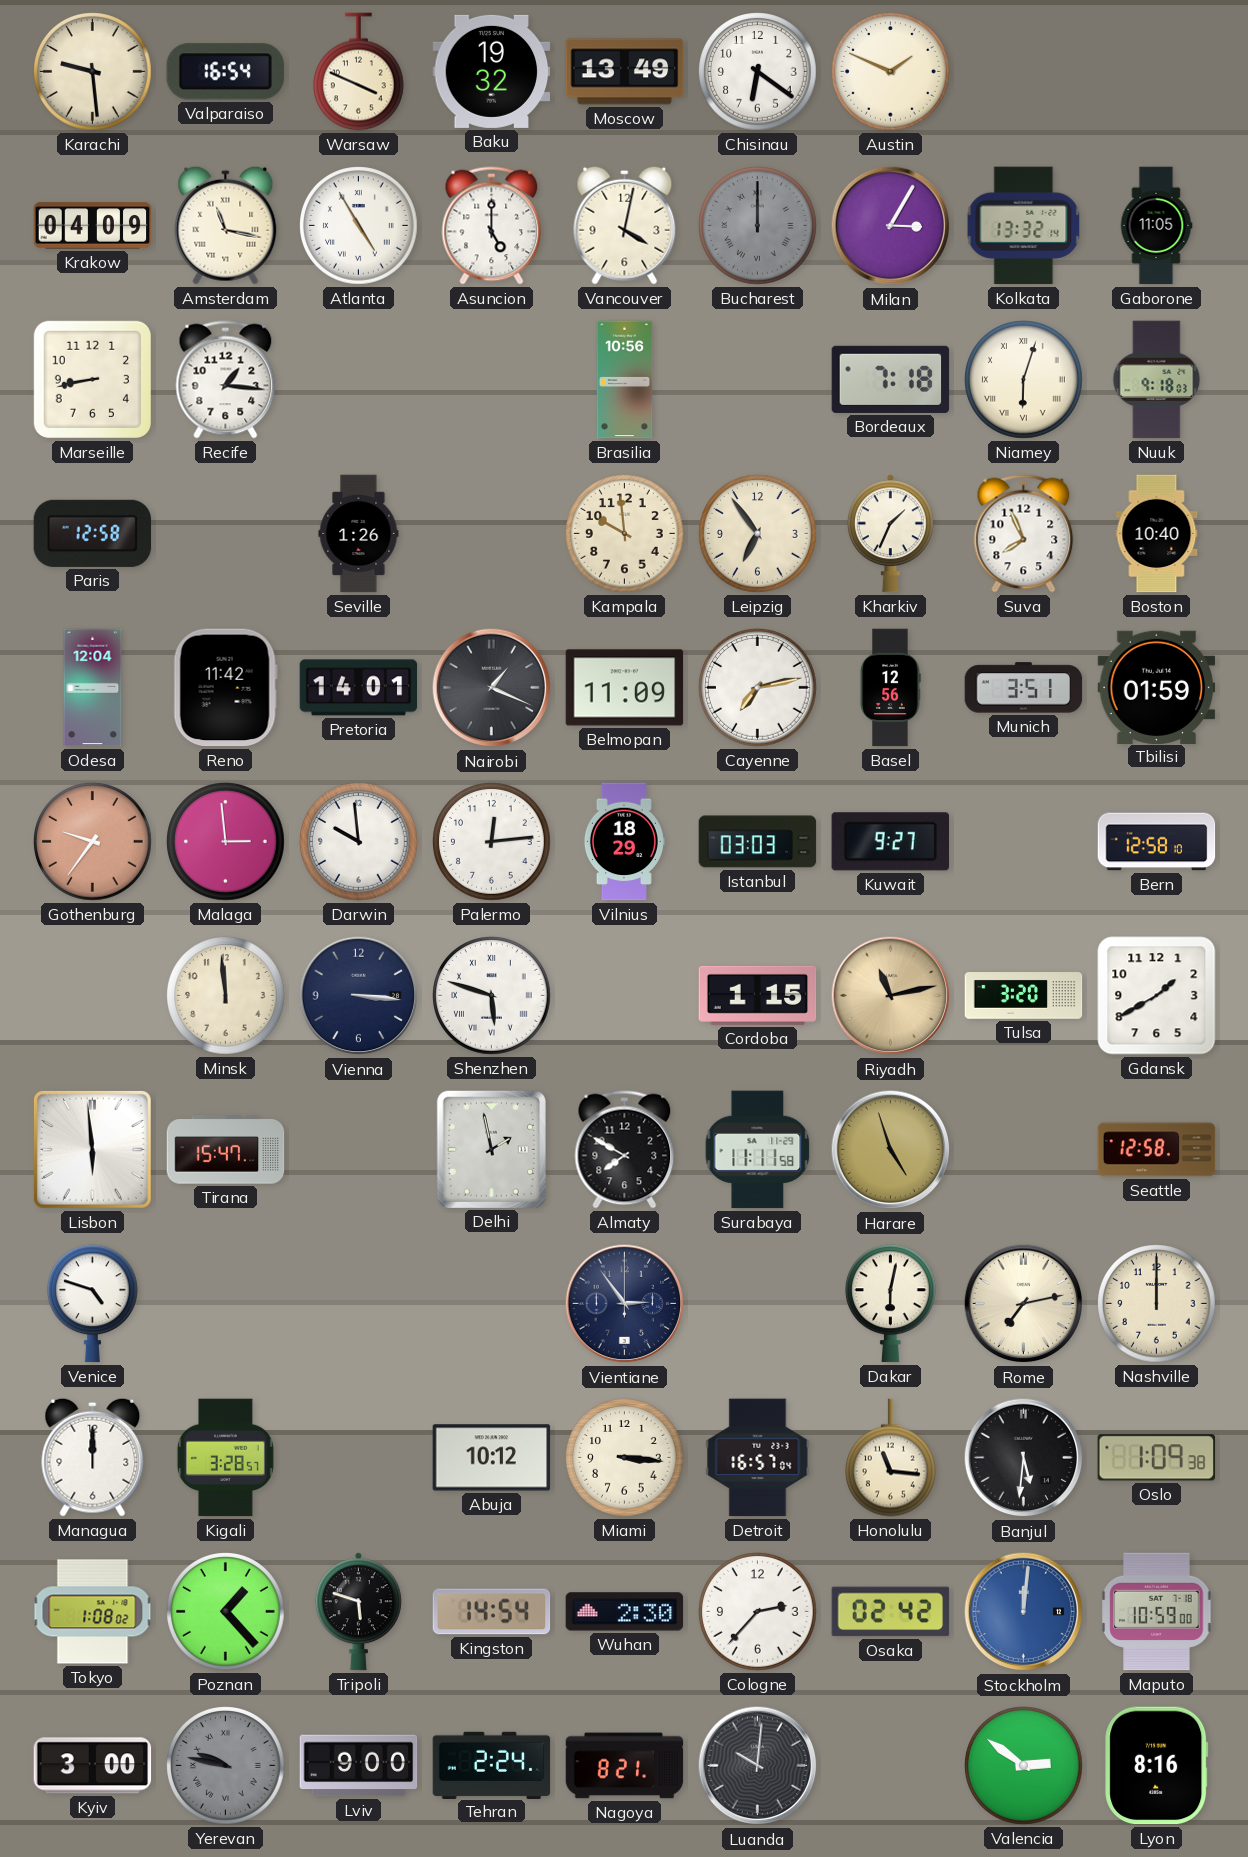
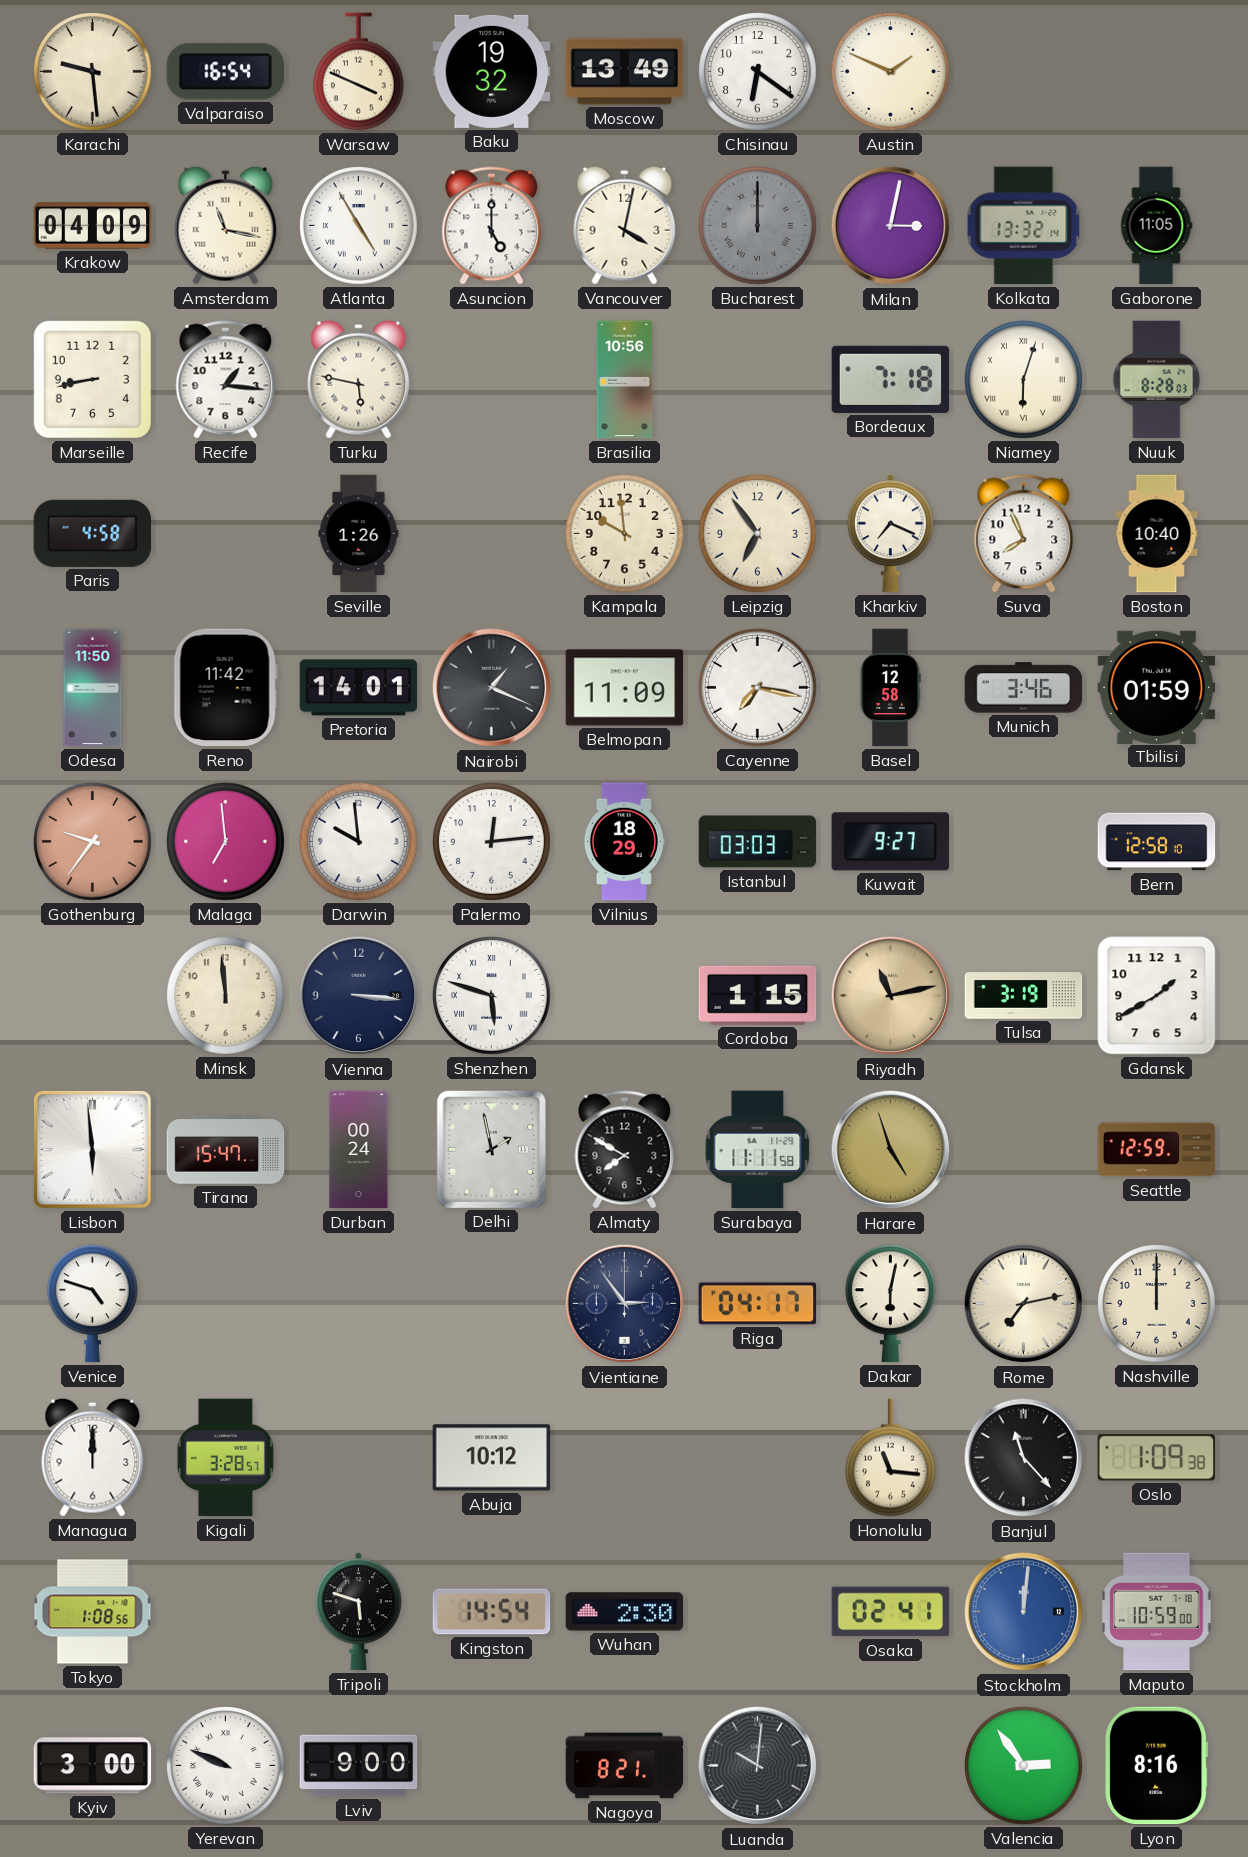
Milan: 3:05 -> 3:02 (891, 226)
Turku: none -> 5:47 (359, 379)
Nuuk: 9:18 -> 8:28 (1157, 380)
Paris: 12:58 -> 4:58 (93, 533)
Kharkiv: 1:34 -> 7:19 (890, 534)
Odesa: 12:04 -> 11:50 (93, 688)
Cayenne: 7:13 -> 7:17 (758, 688)
Basel: 12:56 -> 12:58 (890, 688)
Munich: 3:51 -> 3:46 (1024, 688)
Malaga: 2:59 -> 6:59 (226, 842)
Tulsa: 3:20 -> 3:19 (1024, 996)
Durban: none -> 00:24 (359, 1150)
Seattle: 12:58 -> 12:59 (1157, 1150)
Riga: none -> 04:17 (758, 1304)
Miami: 3:16 -> none (625, 1458)
Detroit: 16:57 -> none (758, 1458)
Banjul: 5:31 -> 11:23 (1024, 1458)
Tokyo: 1:08:02 -> 1:08:56 (93, 1612)
Poznan: 1:23 -> none (226, 1612)
Cologne: 2:37 -> none (758, 1612)
Osaka: 02:42 -> 02:41 (891, 1612)
Yerevan: 9:47 -> 9:49 (226, 1766)
Yerevan dial: grey -> white (226, 1766)
Tehran: 2:24 -> none (492, 1765)
Valencia: 2:51 -> 2:54 (1024, 1766)
